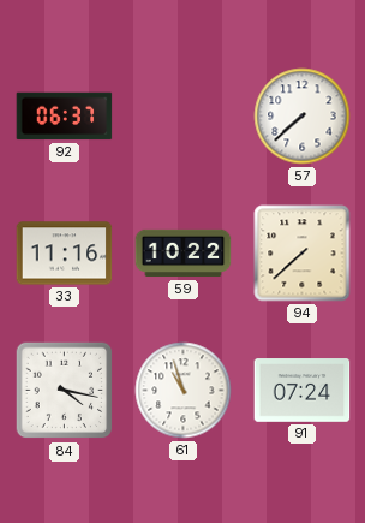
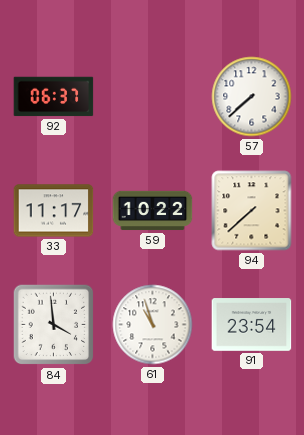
33: 11:16 -> 11:17 (54, 211)
84: 4:17 -> 3:59 (54, 325)
91: 07:24 -> 23:54 (252, 325)
